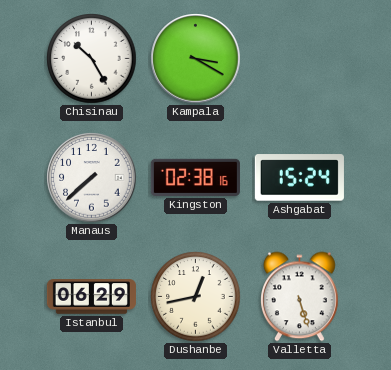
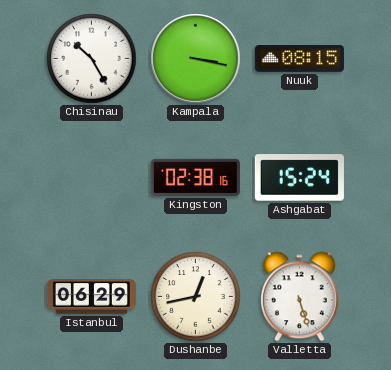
Kampala: 3:20 -> 3:17 (196, 59)
Nuuk: none -> 08:15 (299, 59)
Manaus: 7:38 -> none (92, 178)
